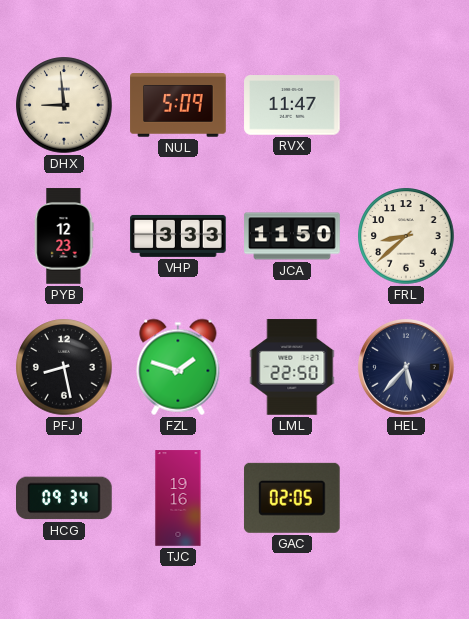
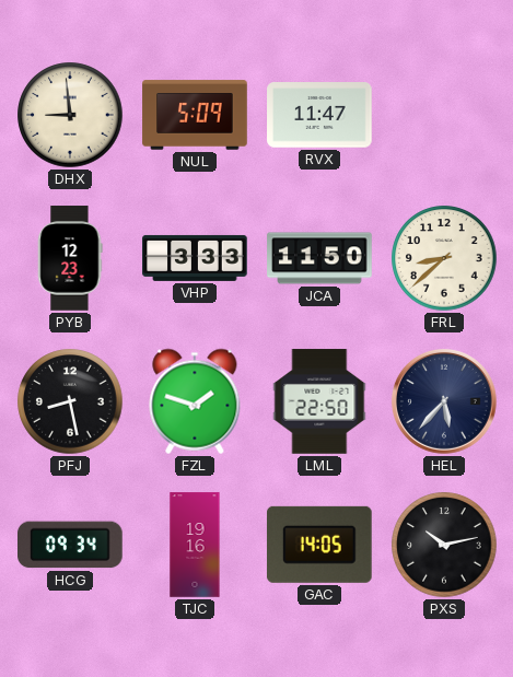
GAC: 02:05 -> 14:05 (319, 545)
PXS: none -> 10:13 (444, 545)
